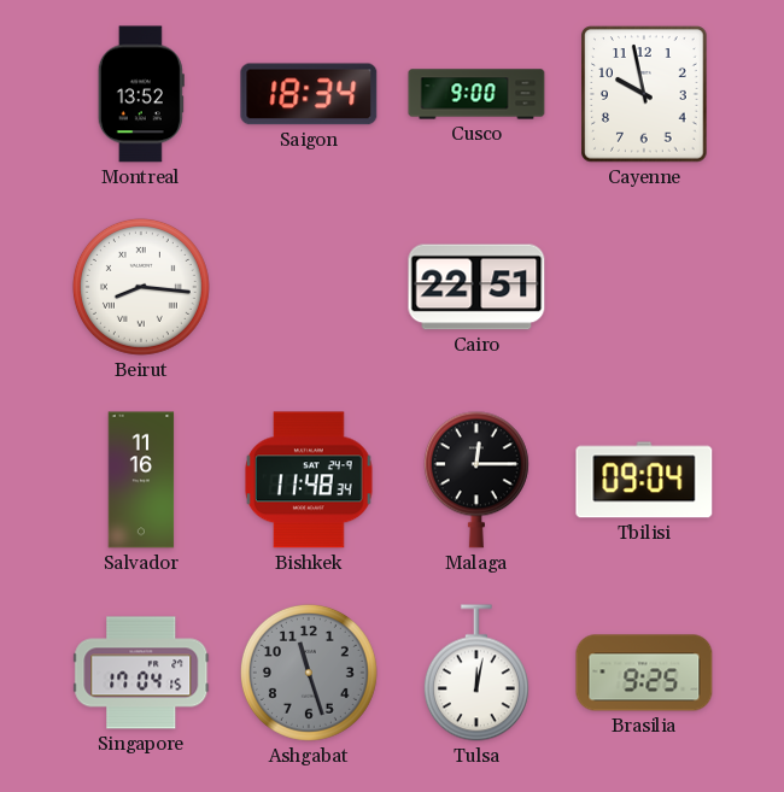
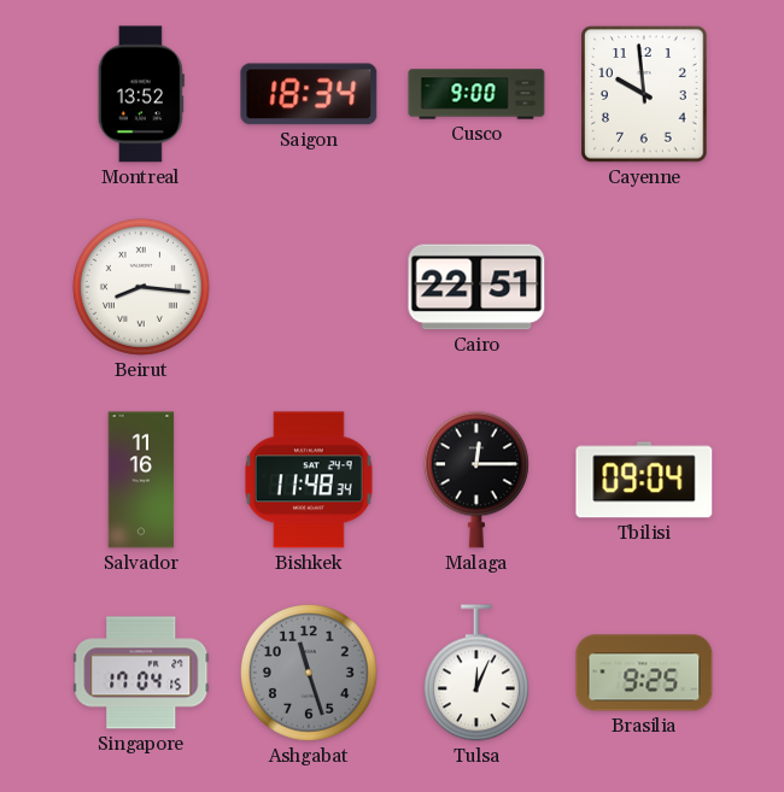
Cayenne: 9:58 -> 9:59 (644, 94)
Tulsa: 12:02 -> 12:04 (476, 673)
